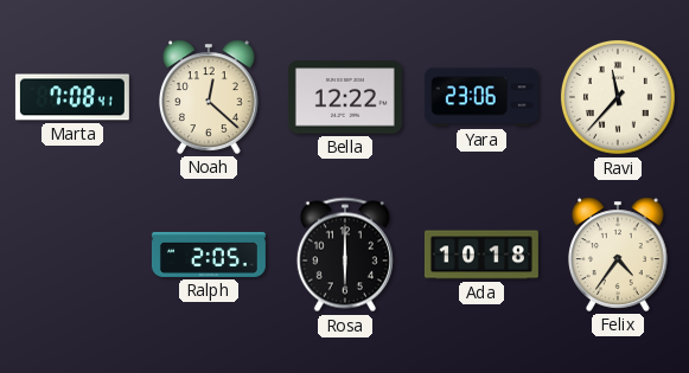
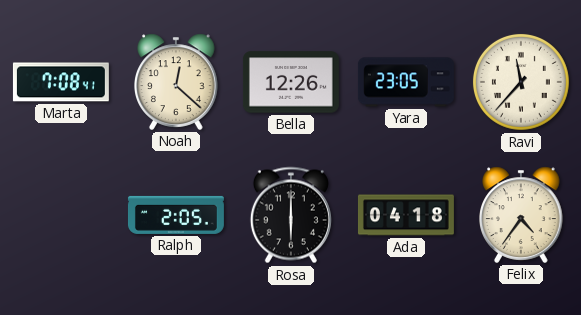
Bella: 12:22 -> 12:26 (291, 82)
Yara: 23:06 -> 23:05 (406, 82)
Ada: 10:18 -> 04:18 (406, 215)
